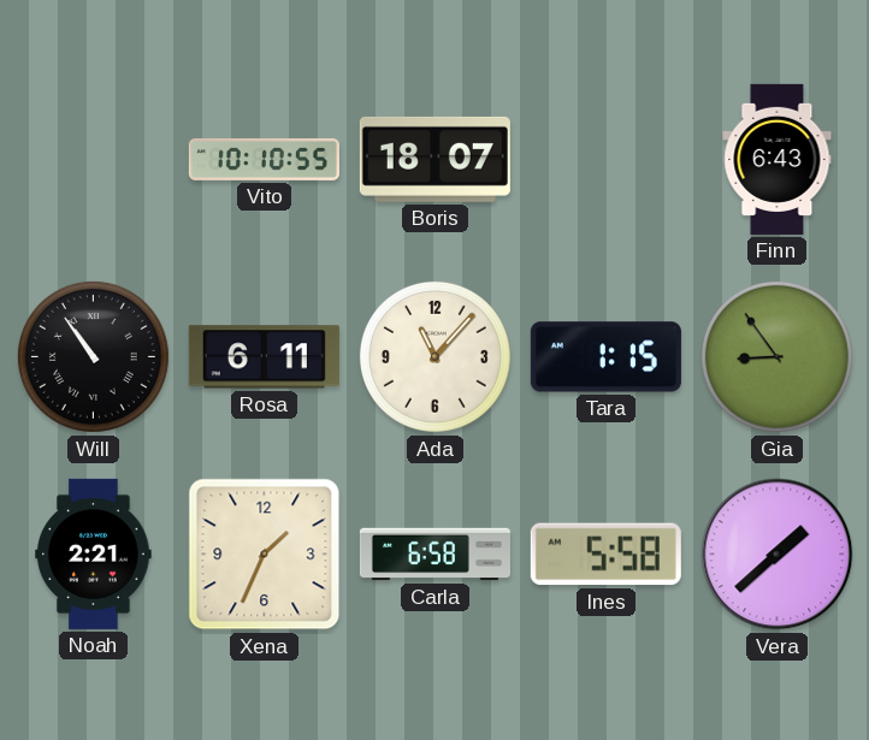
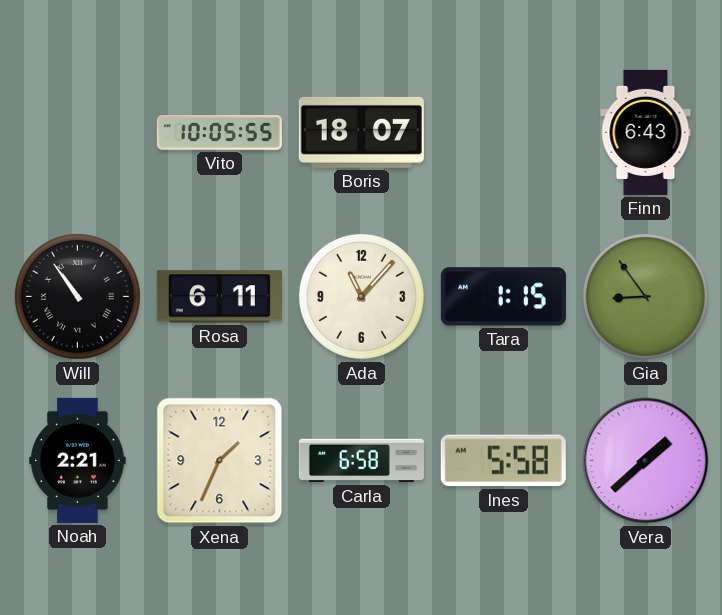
Vito: 10:10 -> 10:05 (219, 132)
